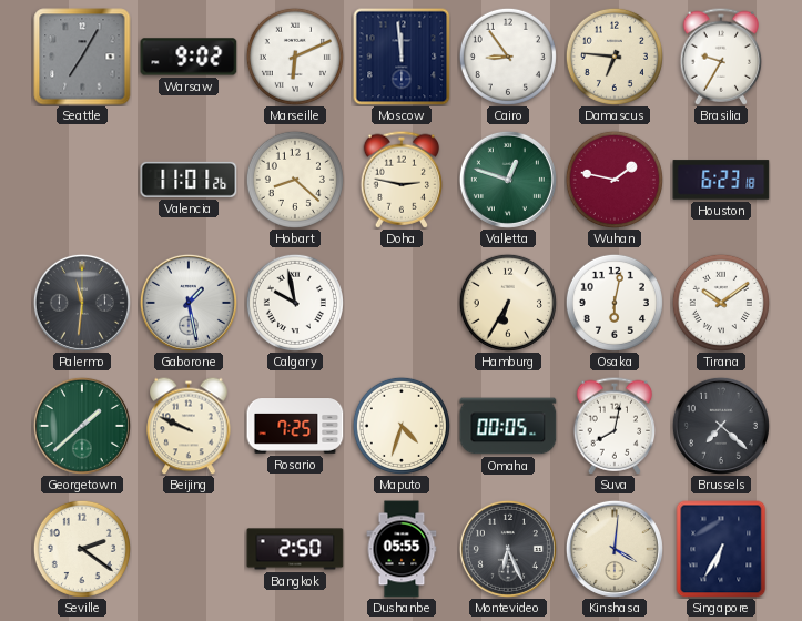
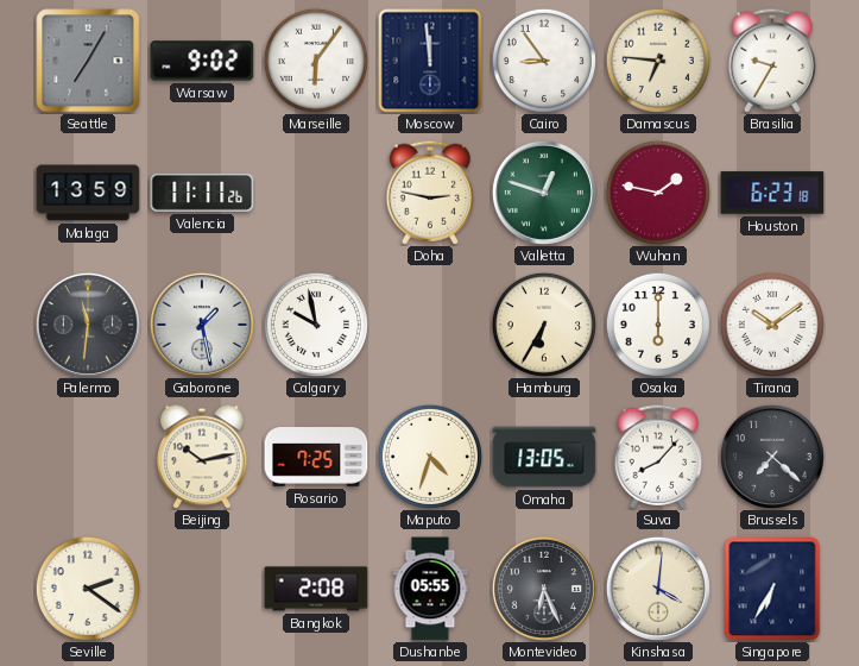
Marseille: 6:11 -> 6:06 (316, 61)
Malaga: none -> 13:59 (88, 193)
Valencia: 11:01 -> 11:11 (202, 193)
Hobart: 8:22 -> none (295, 180)
Osaka: 6:02 -> 6:00 (658, 325)
Georgetown: 1:38 -> none (82, 426)
Beijing: 9:49 -> 10:13 (202, 457)
Omaha: 00:05 -> 13:05 (544, 457)
Suva: 8:02 -> 8:07 (658, 457)
Bangkok: 2:50 -> 2:08 (316, 589)
